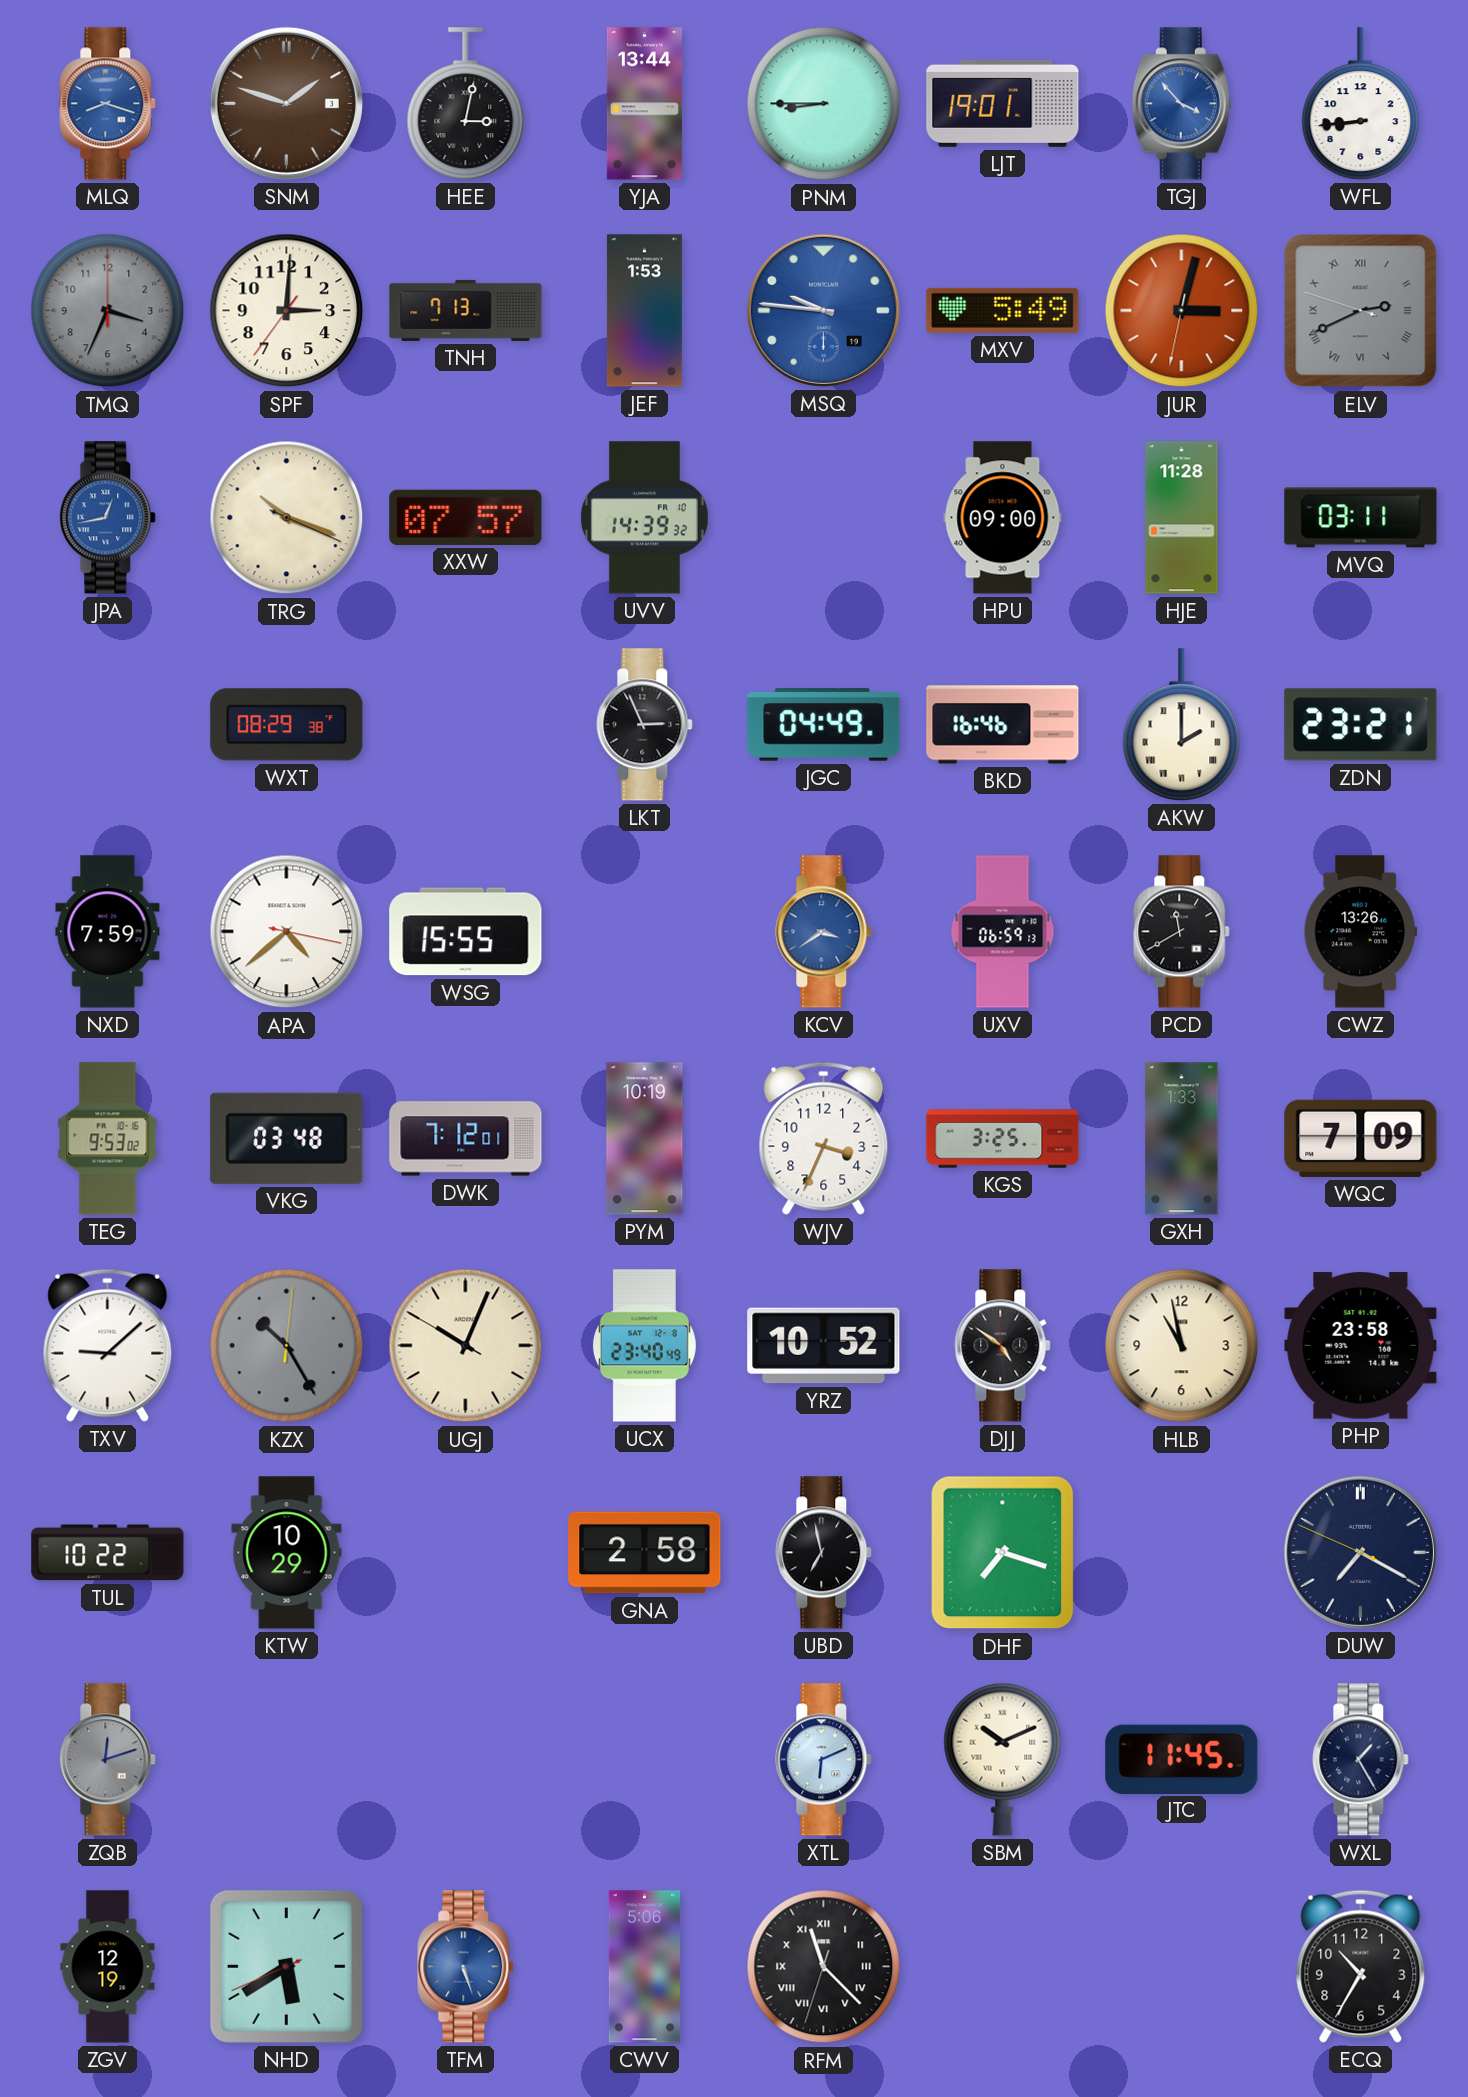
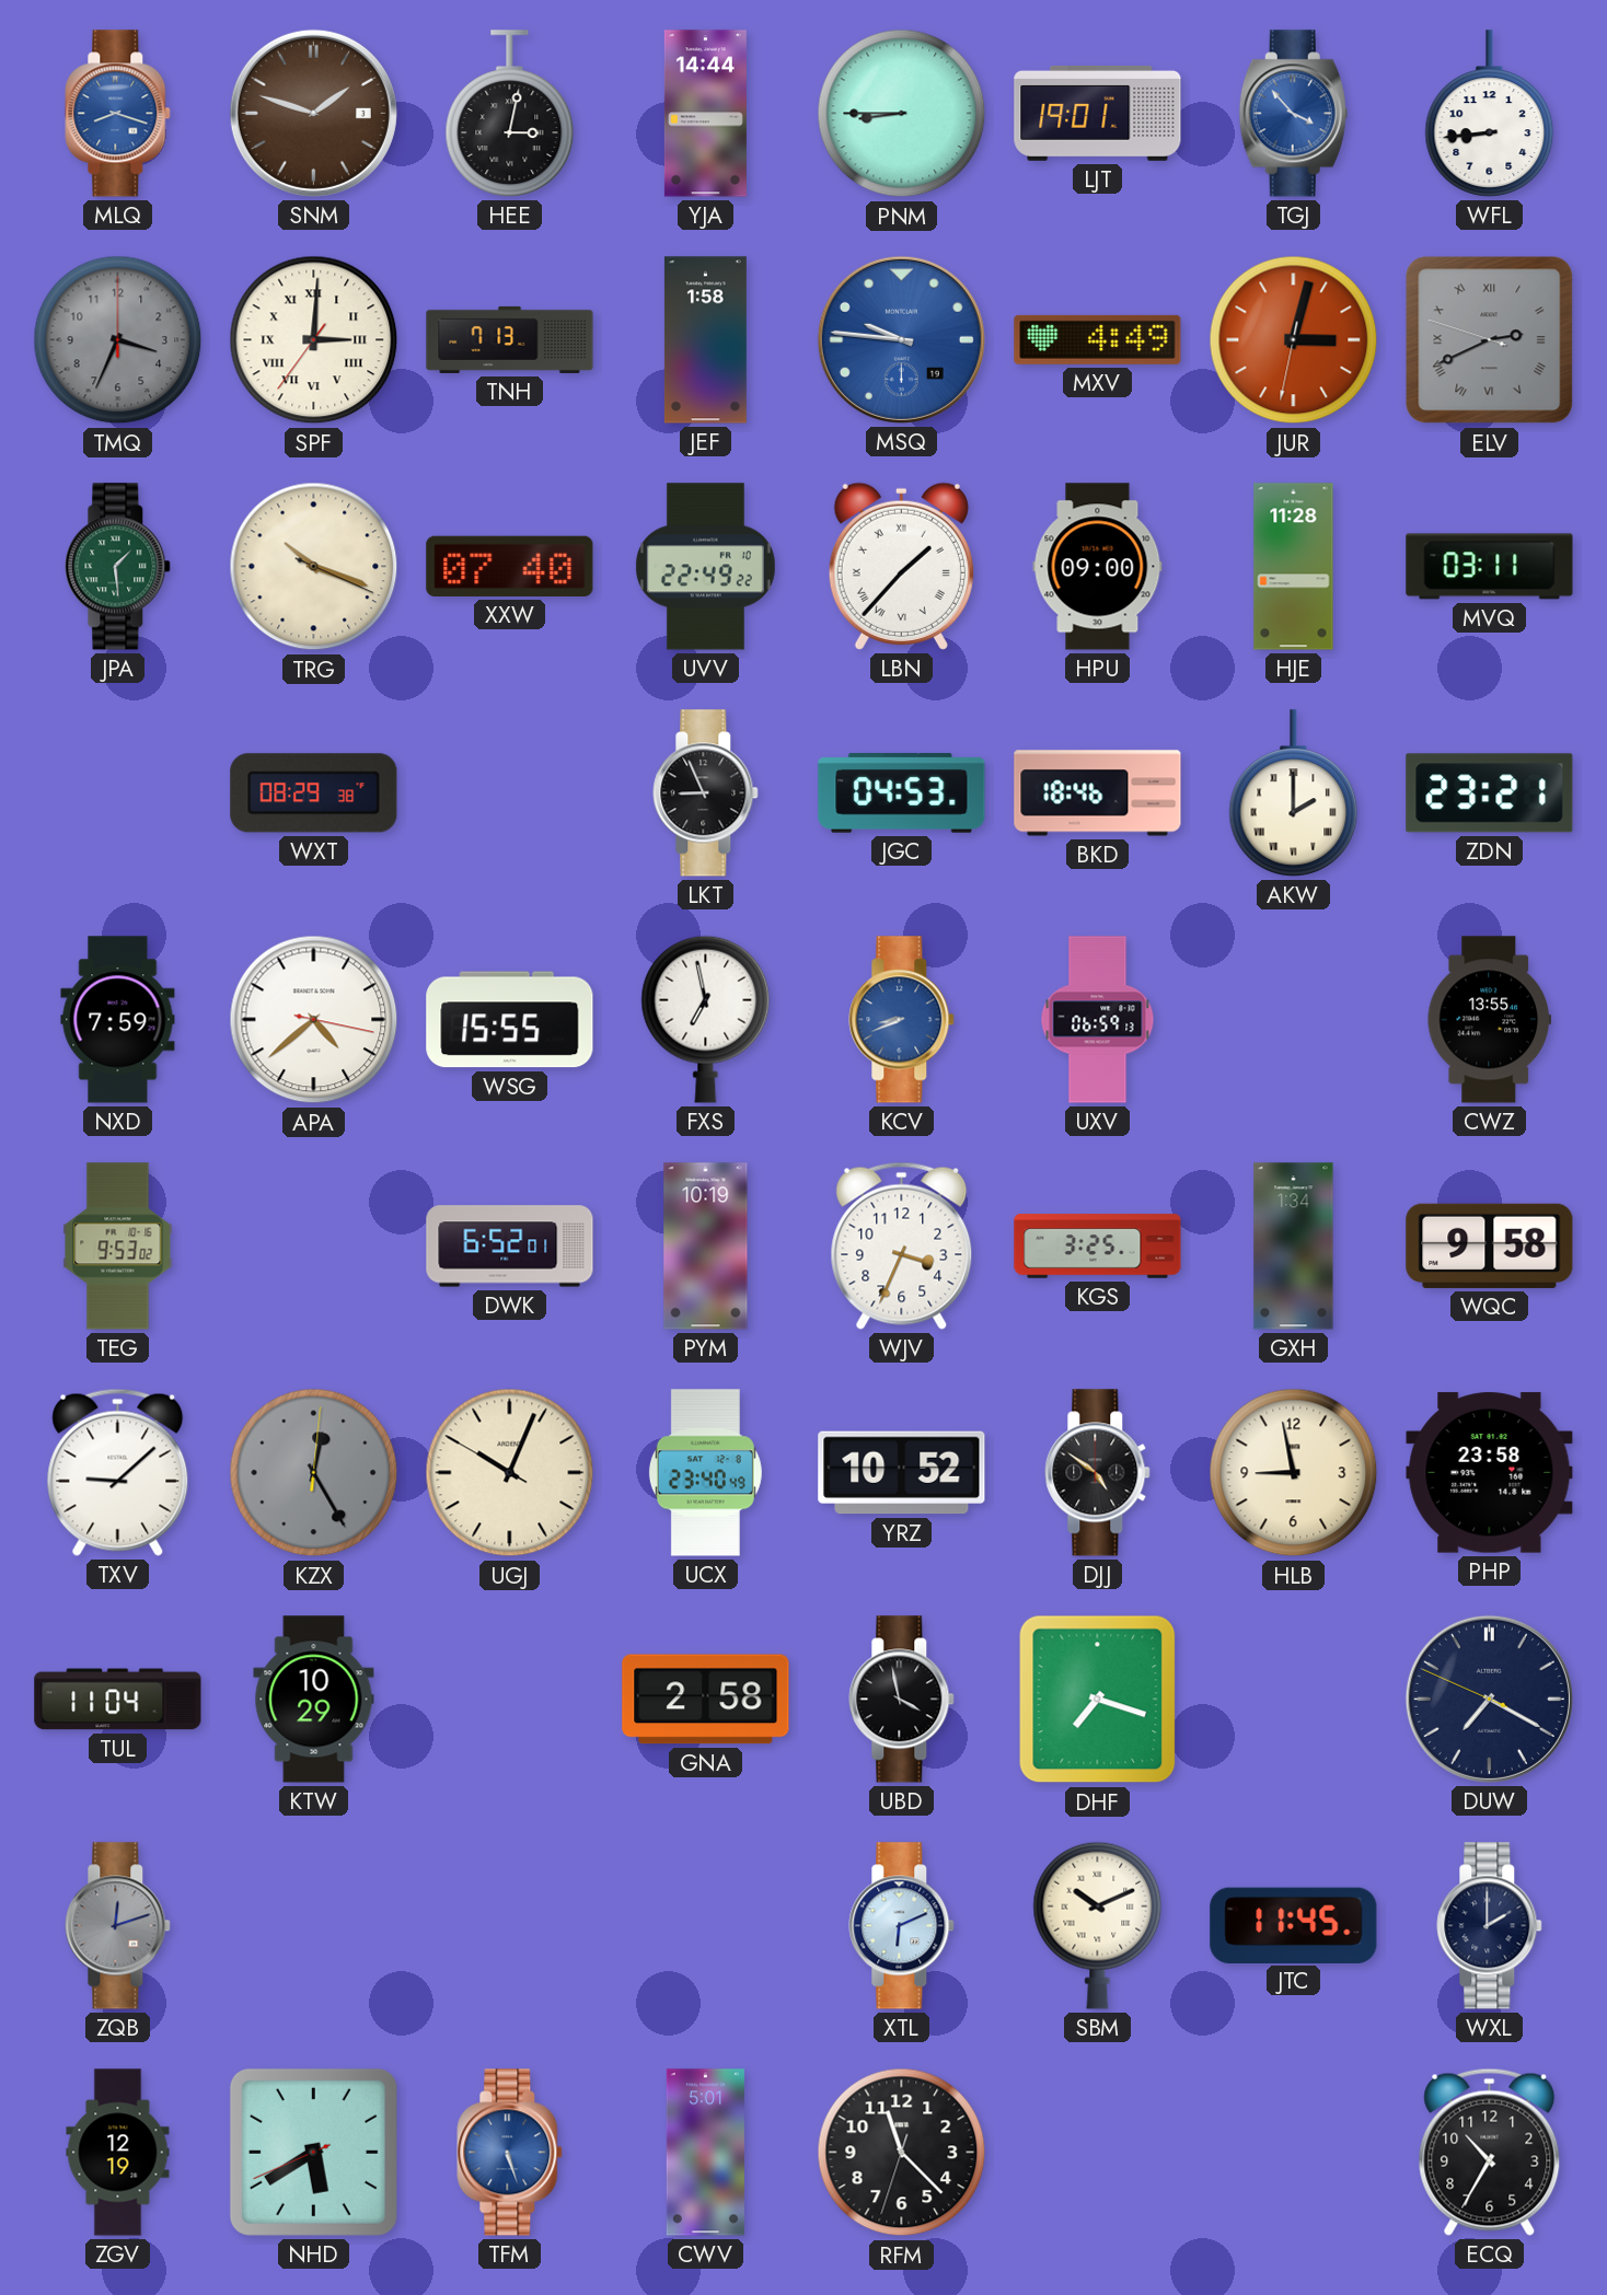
YJA: 13:44 -> 14:44 (705, 114)
SPF numerals: Arabic -> Roman (314, 340)
JEF: 1:53 -> 1:58 (705, 340)
MXV: 5:49 -> 4:49 (1098, 339)
JPA: 12:43 -> 1:29 (118, 567)
JPA dial: blue -> green (118, 567)
XXW: 07:57 -> 07:40 (510, 566)
UVV: 14:39 -> 22:49 (705, 567)
LBN: none -> 1:37 (901, 566)
LKT: 2:56 -> 8:56 (706, 793)
JGC: 04:49 -> 04:53 (902, 793)
BKD: 16:46 -> 18:46 (1098, 793)
FXS: none -> 6:58 (706, 1019)
KCV: 3:39 -> 8:41 (902, 1020)
PCD: 11:40 -> none (1182, 932)
CWZ: 13:26 -> 13:55 (1489, 1020)
VKG: 03:48 -> none (287, 1138)
DWK: 7:12 -> 6:52 (510, 1247)
GXH: 1:33 -> 1:34 (1294, 1247)
WQC: 7:09 -> 9:58 (1490, 1245)
KZX: 10:25 -> 12:25 (314, 1473)
HLB: 10:58 -> 8:58 (1294, 1473)
TUL: 10:22 -> 11:04 (118, 1700)
UBD: 6:58 -> 3:58 (902, 1700)
WXL: 1:25 -> 2:00 (1490, 1926)
CWV: 5:06 -> 5:01 (705, 2153)
RFM numerals: Roman -> Arabic (902, 2153)
